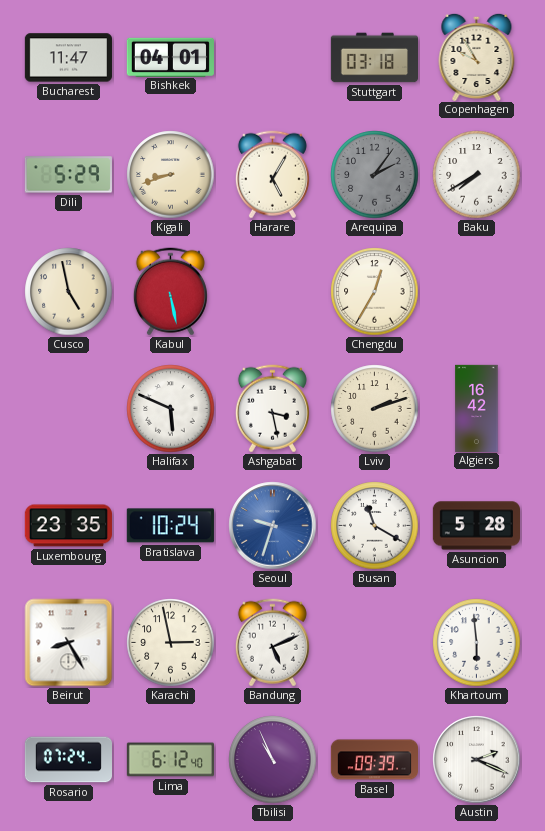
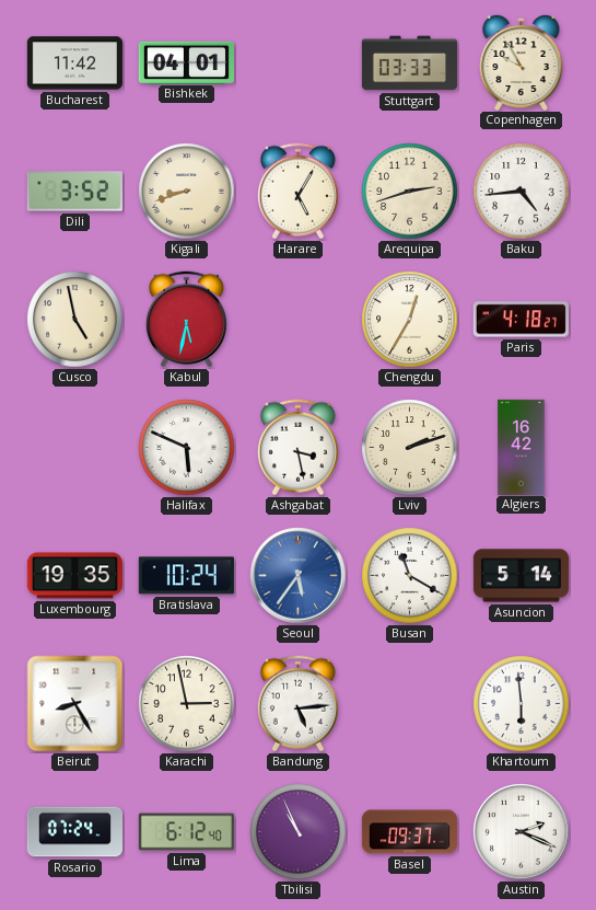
Bucharest: 11:47 -> 11:42 (74, 64)
Stuttgart: 03:18 -> 03:33 (409, 64)
Dili: 5:29 -> 3:52 (74, 192)
Arequipa: 2:06 -> 2:42 (410, 192)
Arequipa dial: grey -> cream (410, 192)
Baku: 7:40 -> 4:44 (522, 192)
Kabul: 5:28 -> 5:32 (186, 320)
Paris: none -> 4:18 (521, 320)
Luxembourg: 23:35 -> 19:35 (74, 576)
Seoul: 9:33 -> 5:36 (299, 576)
Asuncion: 5:28 -> 5:14 (521, 576)
Bandung: 5:11 -> 5:14 (297, 704)
Basel: 09:39 -> 09:37 (409, 832)
